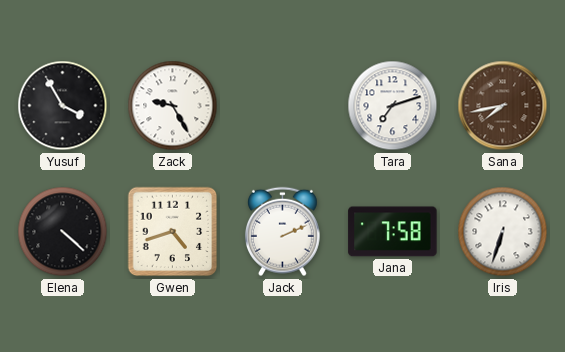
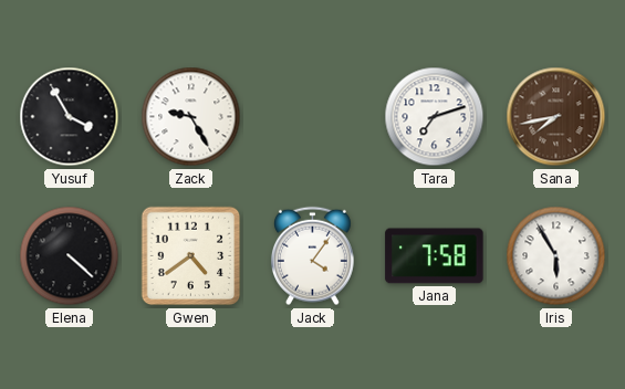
Gwen: 4:42 -> 4:39 (191, 256)
Jack: 2:11 -> 4:06 (312, 256)
Iris: 6:33 -> 5:55 (556, 256)
